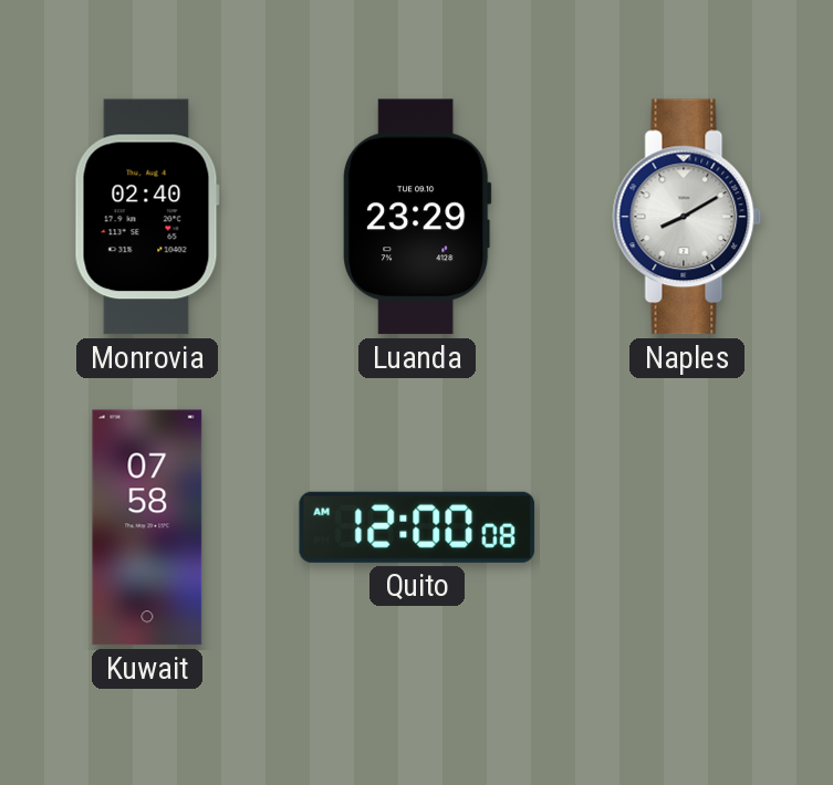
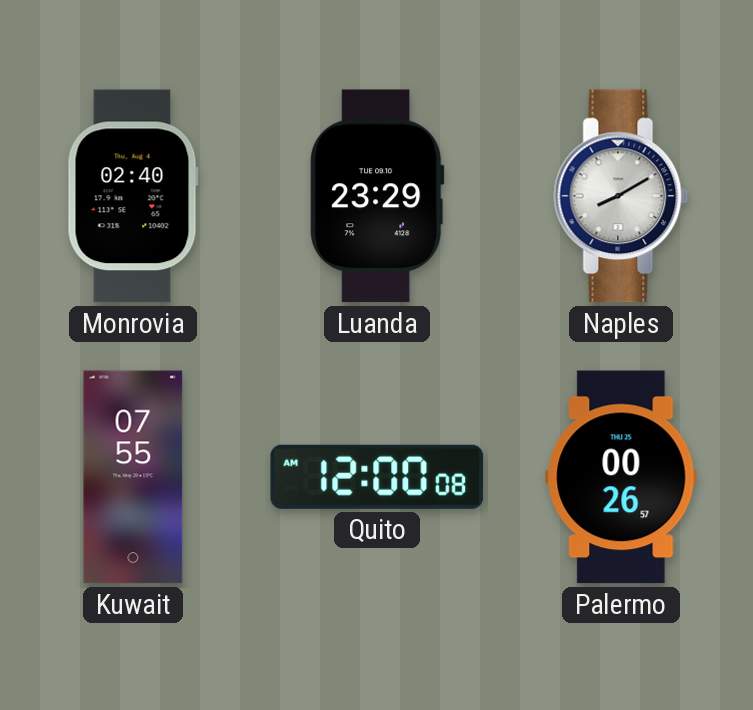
Kuwait: 07:58 -> 07:55 (133, 477)
Palermo: none -> 00:26 (621, 477)
